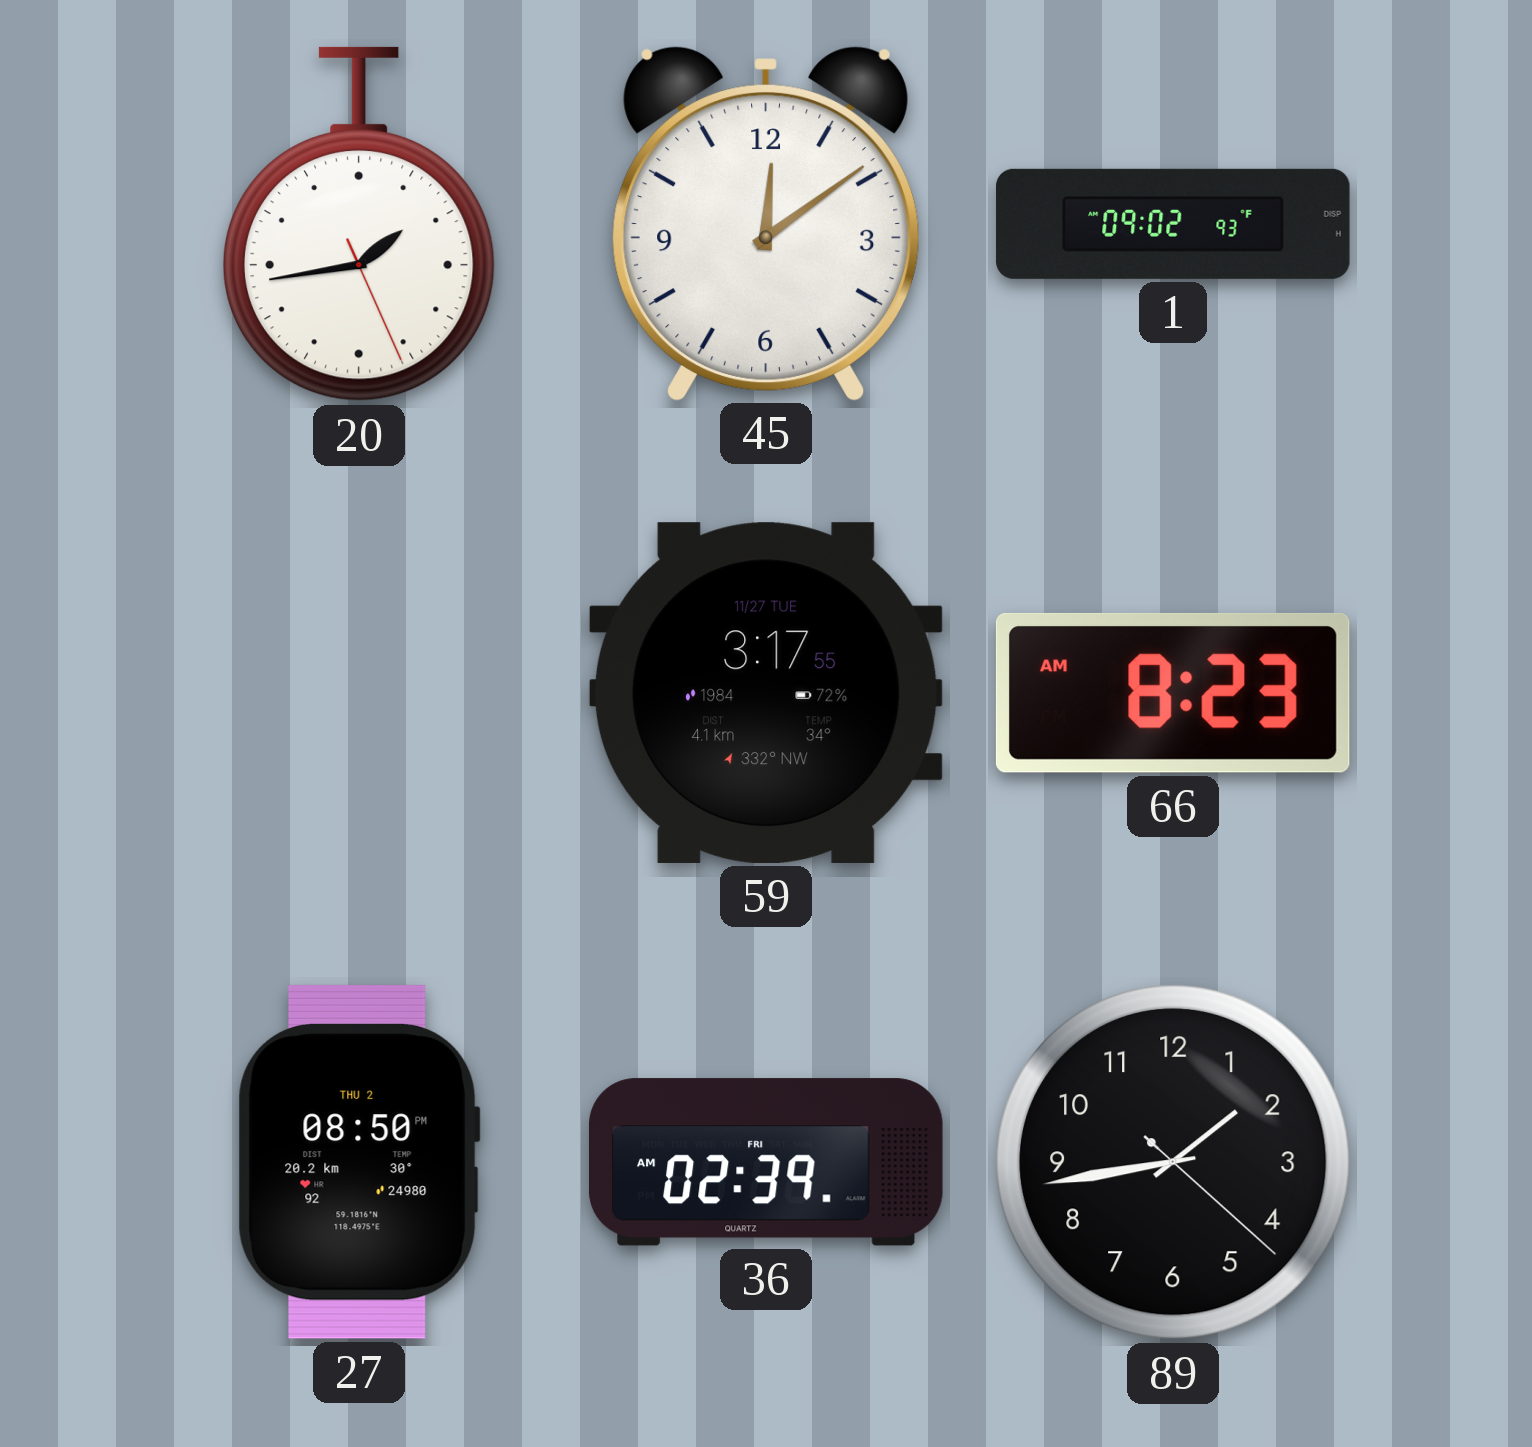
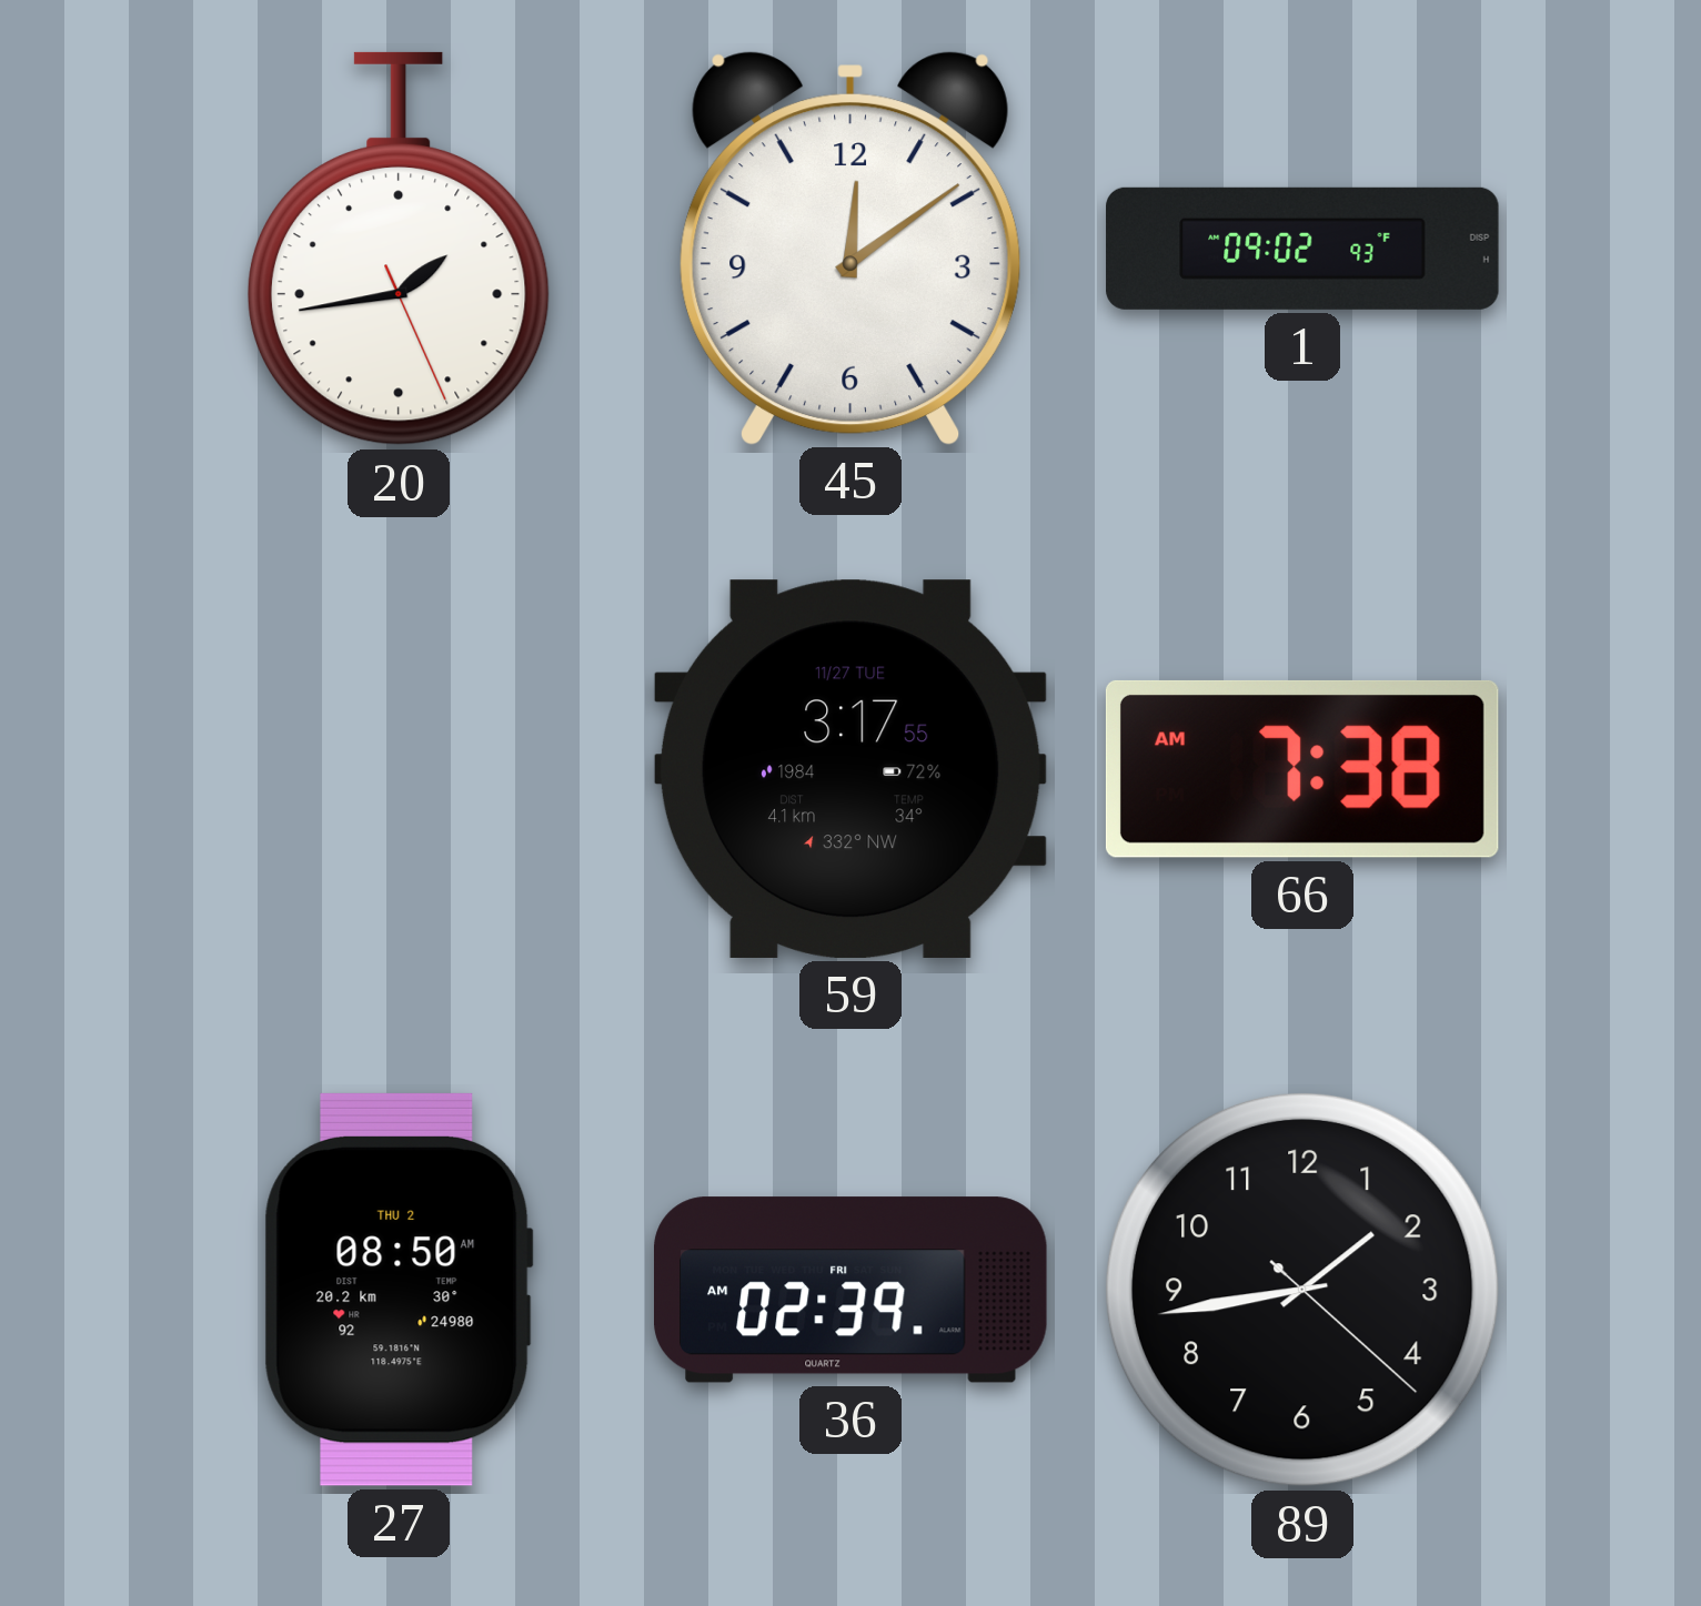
66: 8:23 -> 7:38 (1302, 769)
27: 08:50 PM -> 08:50 AM (399, 1290)
